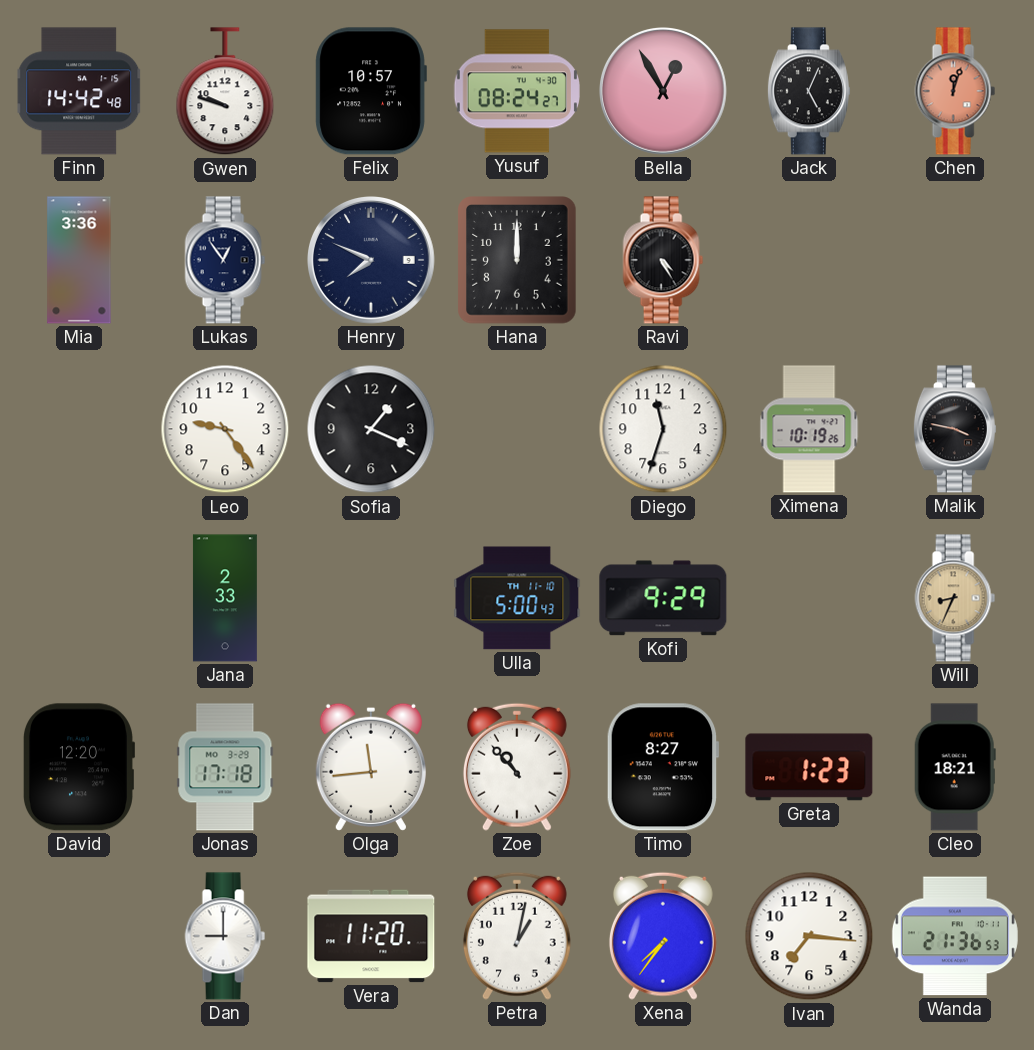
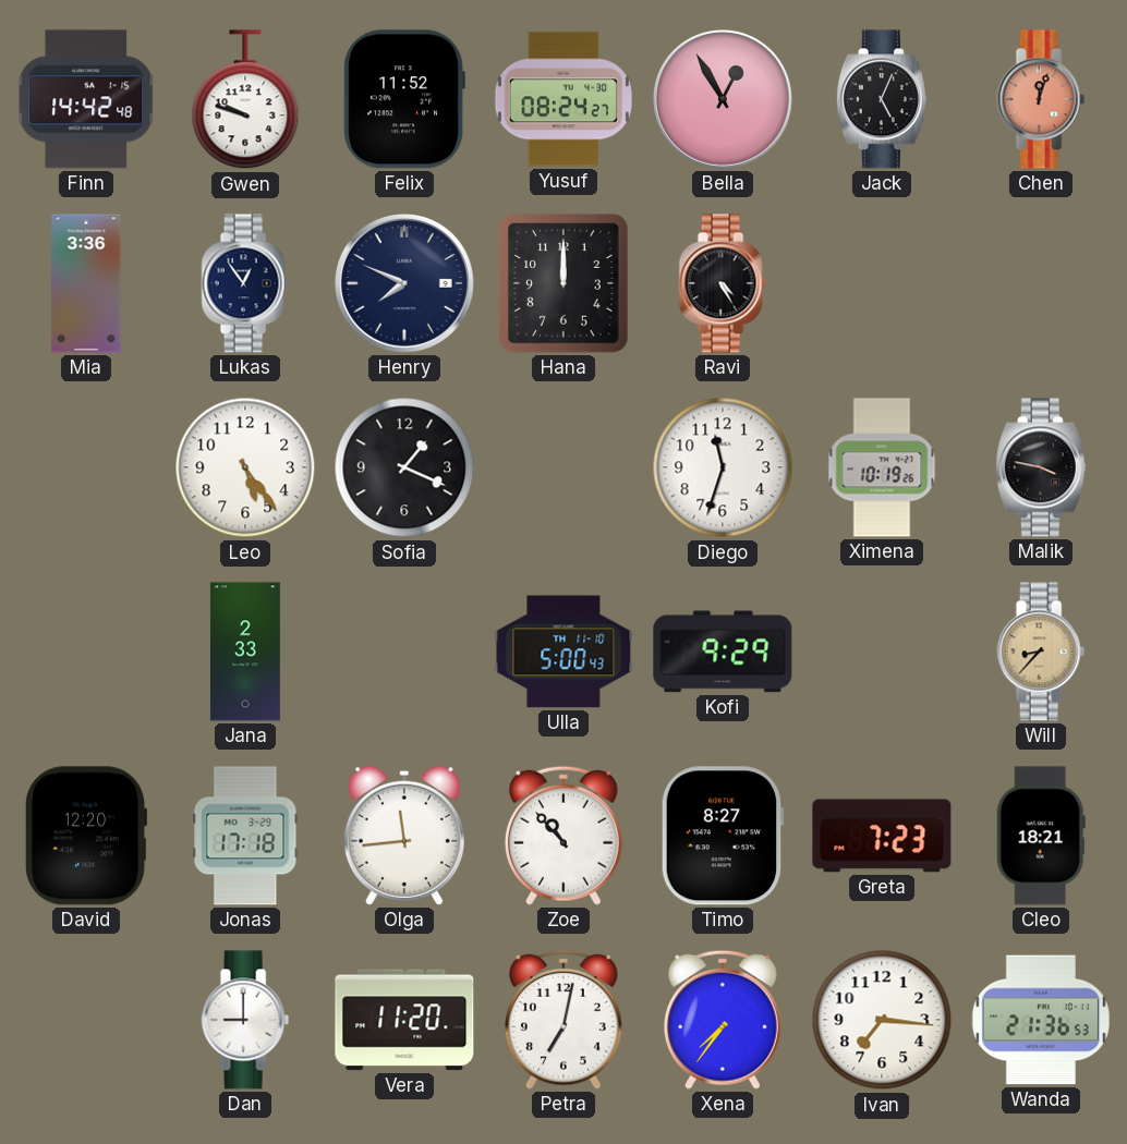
Felix: 10:57 -> 11:52 (404, 99)
Leo: 9:24 -> 5:24 (245, 467)
Will: 8:34 -> 8:37 (1041, 652)
Greta: 1:23 -> 7:23 (882, 836)
Petra: 1:02 -> 7:02 (563, 1020)
